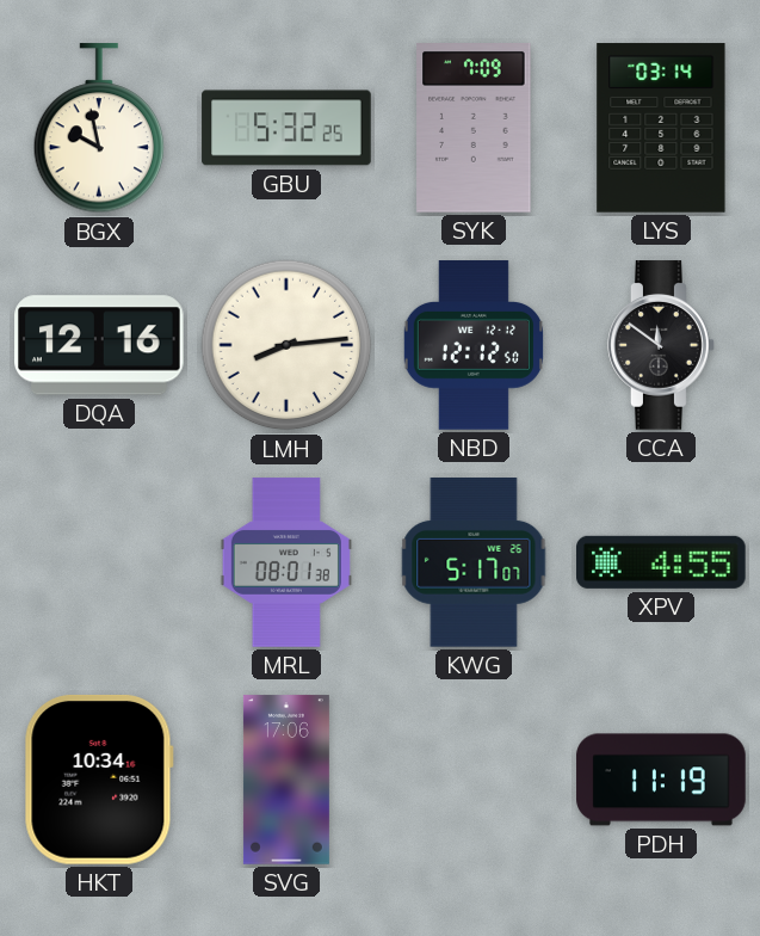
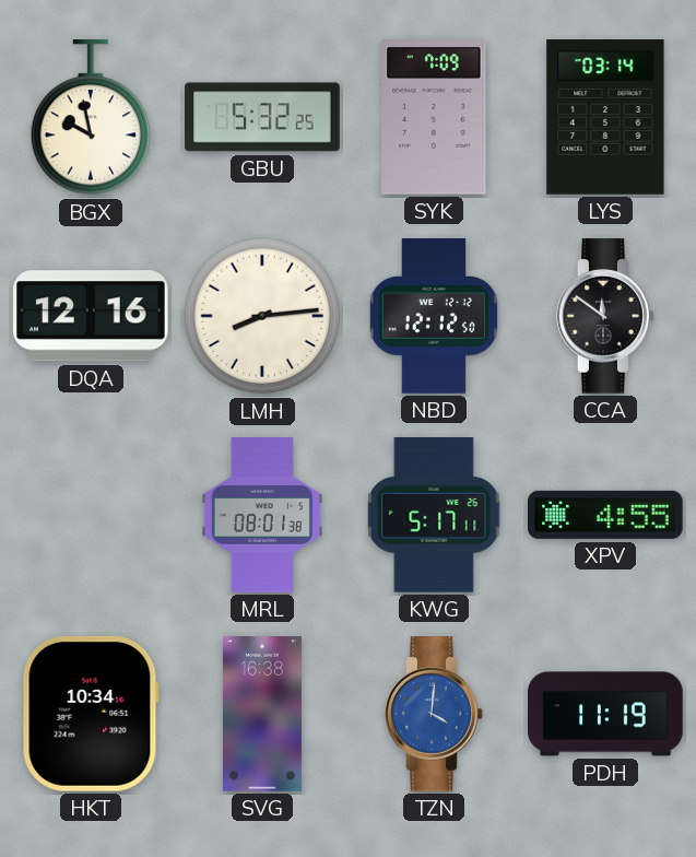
KWG: 5:17:07 -> 5:17:11 (434, 516)
SVG: 17:06 -> 16:38 (262, 714)
TZN: none -> 4:01 (434, 714)
